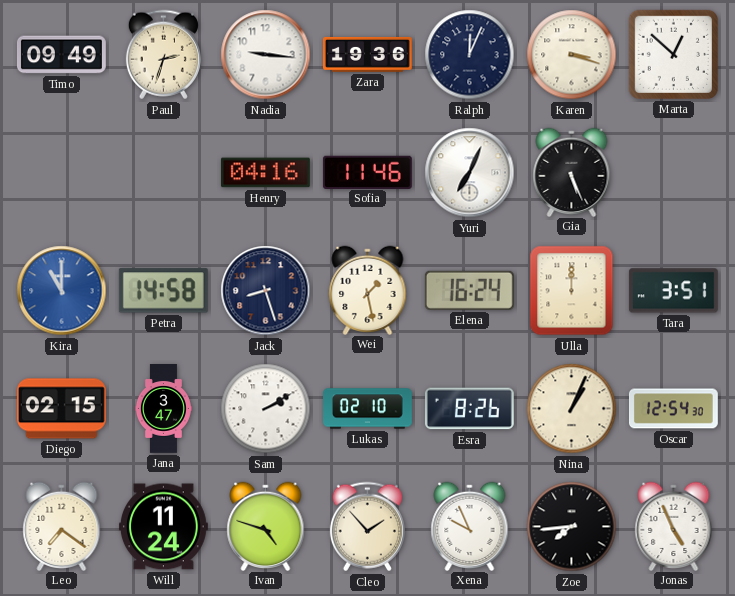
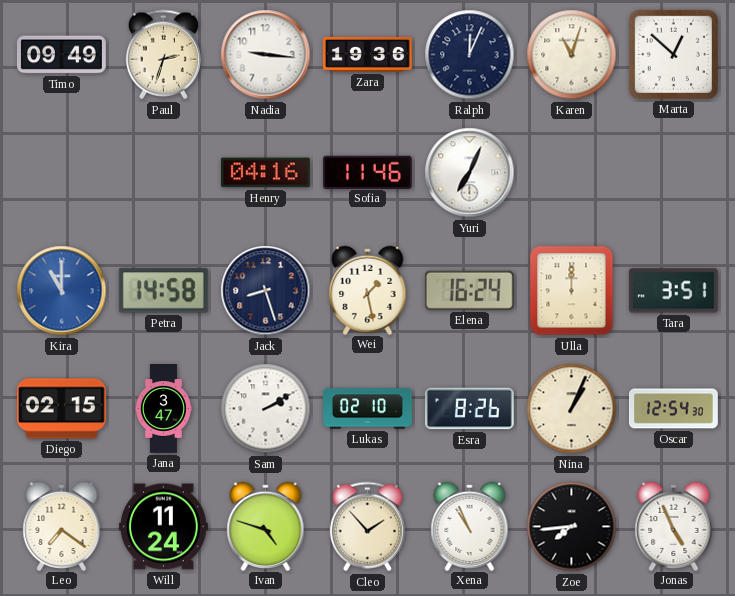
Karen: 3:18 -> 11:03 (572, 55)
Gia: 5:26 -> none (572, 172)
Xena: 9:56 -> 10:56 (470, 526)
